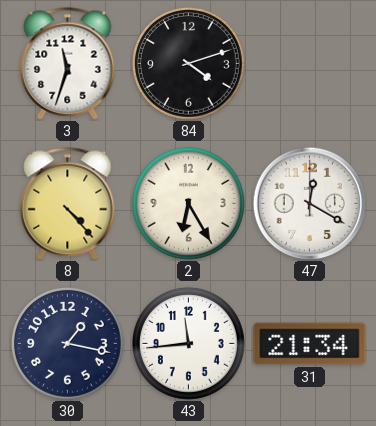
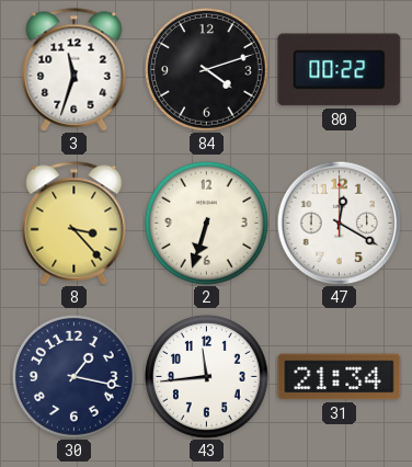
80: none -> 00:22 (340, 70)
8: 4:23 -> 3:23 (75, 224)
2: 6:25 -> 6:33 (206, 223)
